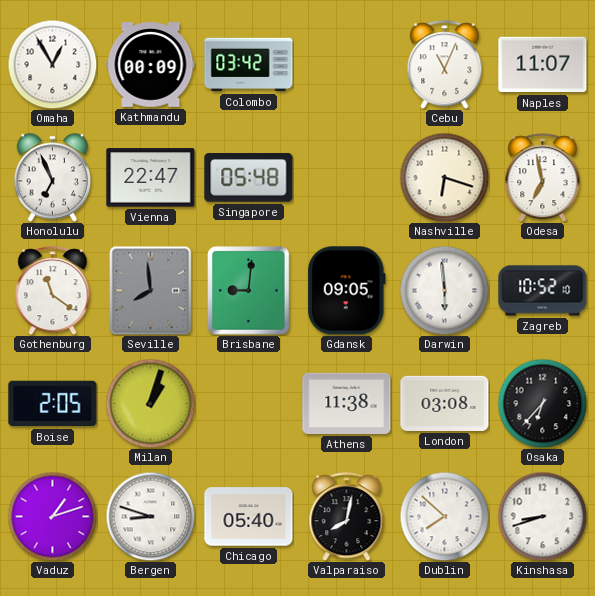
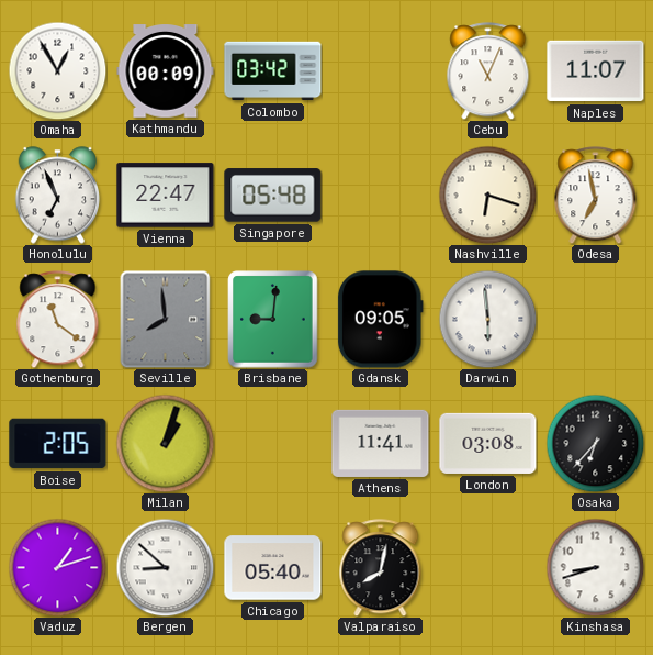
Zagreb: 10:52 -> none (543, 291)
Athens: 11:38 -> 11:41 (381, 443)
Bergen: 8:48 -> 8:52 (165, 567)
Dublin: 7:52 -> none (444, 516)
